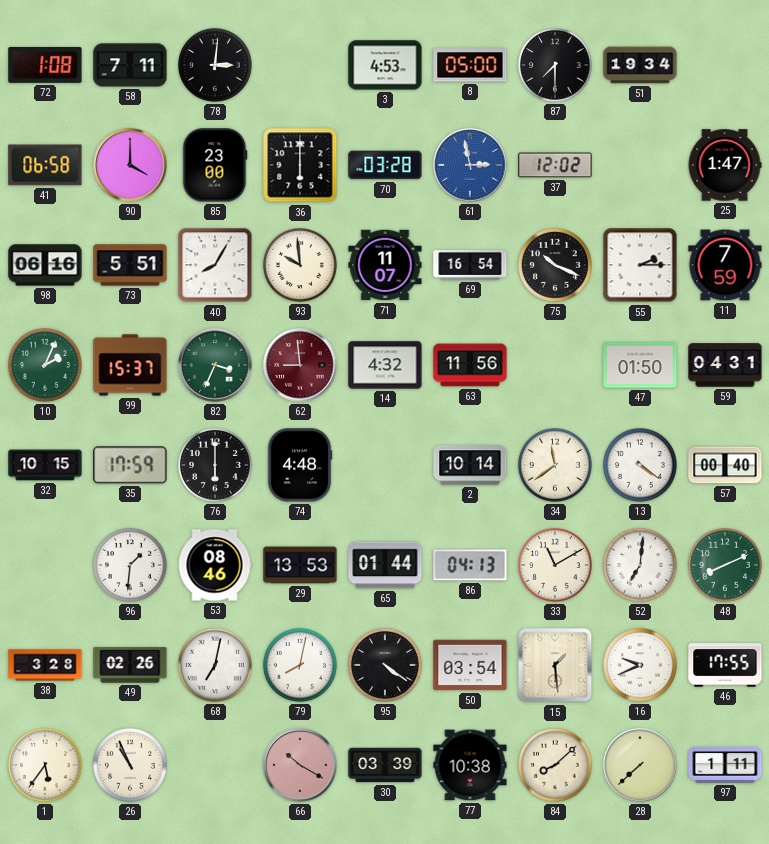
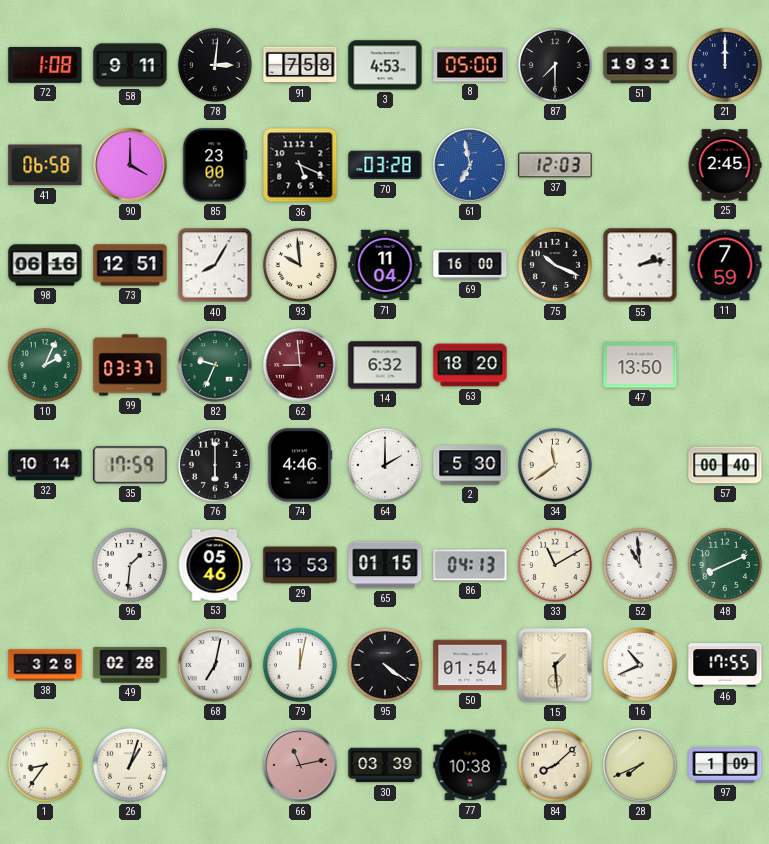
58: 7:11 -> 9:11 (130, 65)
91: none -> 7:58 (300, 65)
51: 19:34 -> 19:31 (640, 65)
21: none -> 12:00 (725, 65)
36: 6:00 -> 5:19 (300, 165)
61: 2:58 -> 6:58 (470, 165)
37: 12:02 -> 12:03 (555, 165)
25: 1:47 -> 2:45 (725, 165)
73: 5:51 -> 12:51 (130, 265)
71: 11:07 -> 11:04 (385, 265)
69: 16:54 -> 16:00 (470, 266)
55: 2:15 -> 2:13 (640, 265)
99: 15:37 -> 03:37 (130, 365)
82: 3:34 -> 9:34 (215, 365)
14: 4:32 -> 6:32 (385, 365)
63: 11:56 -> 18:20 (470, 365)
47: 01:50 -> 13:50 (640, 365)
59: 04:31 -> none (725, 365)
32: 10:15 -> 10:14 (45, 465)
74: 4:48 -> 4:46 (300, 465)
64: none -> 2:00 (385, 465)
2: 10:14 -> 5:30 (470, 465)
13: 4:21 -> none (640, 465)
53: 08:46 -> 05:46 (215, 565)
65: 01:44 -> 01:15 (385, 565)
52: 7:01 -> 10:59 (640, 565)
49: 02:26 -> 02:28 (130, 665)
79: 8:02 -> 12:02 (300, 665)
50: 03:54 -> 01:54 (470, 665)
16: 9:41 -> 10:41 (640, 665)
1: 5:36 -> 8:36 (45, 765)
26: 10:56 -> 1:03 (130, 765)
66: 10:20 -> 11:13 (300, 765)
28: 7:38 -> 7:41 (640, 765)
97: 1:11 -> 1:09 (725, 765)
